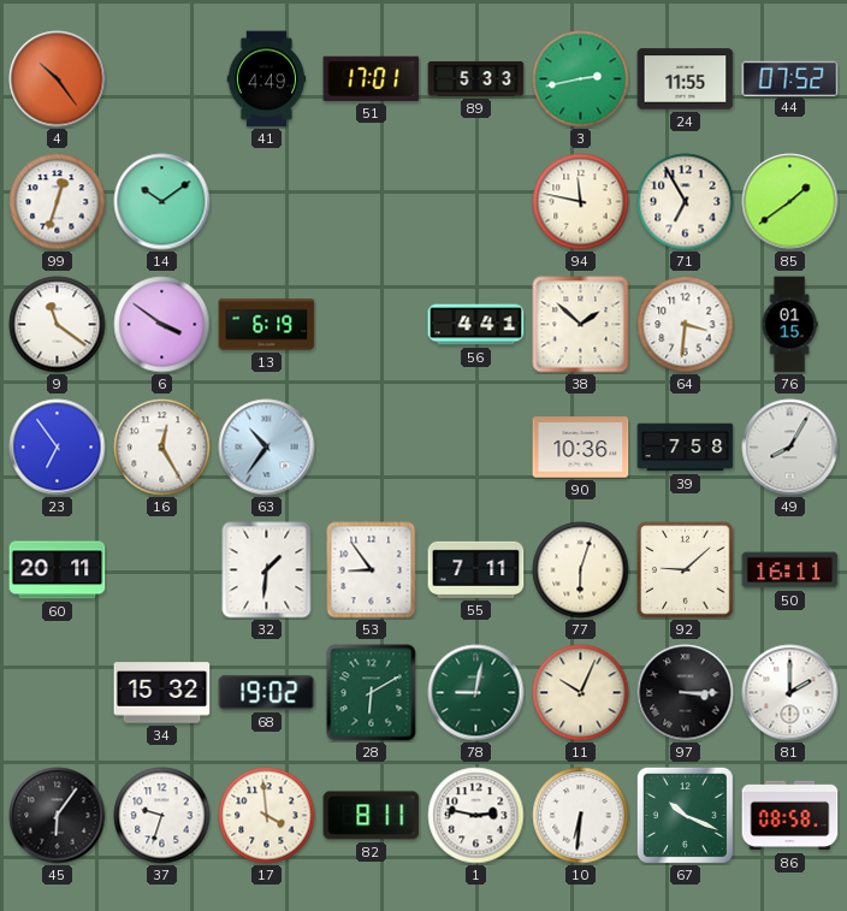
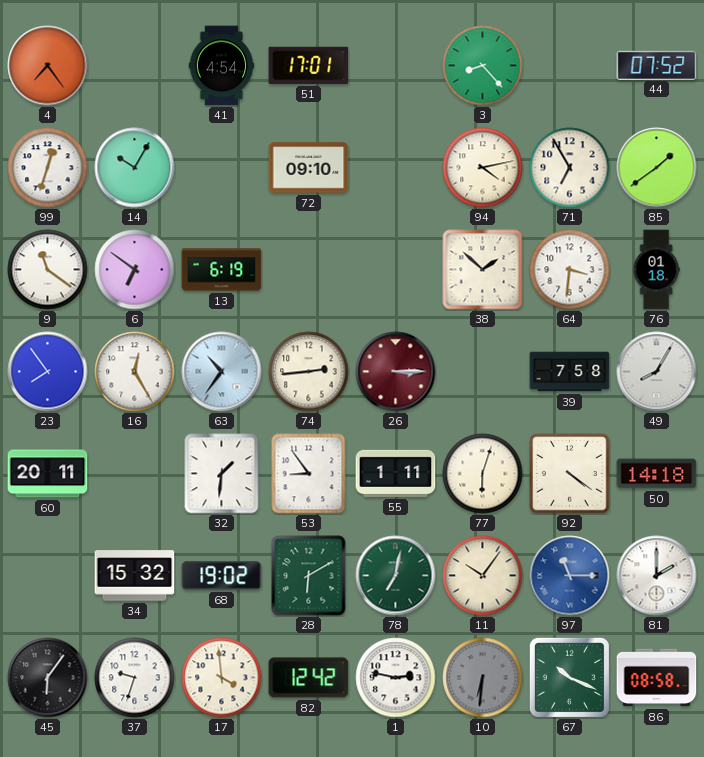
4: 10:24 -> 7:24 (48, 66)
41: 4:49 -> 4:54 (222, 66)
89: 5:33 -> none (476, 78)
3: 2:43 -> 8:23 (483, 66)
24: 11:55 -> none (686, 79)
14: 10:09 -> 10:05 (135, 168)
72: none -> 09:10 (309, 168)
94: 11:47 -> 4:13 (483, 168)
6: 3:51 -> 6:51 (135, 270)
56: 4:41 -> none (476, 325)
76: 01:15 -> 01:18 (656, 270)
23: 6:54 -> 7:54 (48, 372)
74: none -> 2:44 (309, 372)
26: none -> 3:15 (396, 372)
90: 10:36 -> none (581, 448)
55: 7:11 -> 1:11 (396, 473)
92: 9:08 -> 4:21 (570, 474)
50: 16:11 -> 14:18 (657, 474)
78: 9:02 -> 7:02 (396, 576)
11: 10:04 -> 10:06 (483, 576)
97: 3:15 -> 11:15 (570, 576)
97 dial: black -> blue (570, 576)
82: 8:11 -> 12:42 (309, 678)
10 dial: white -> grey (483, 678)
